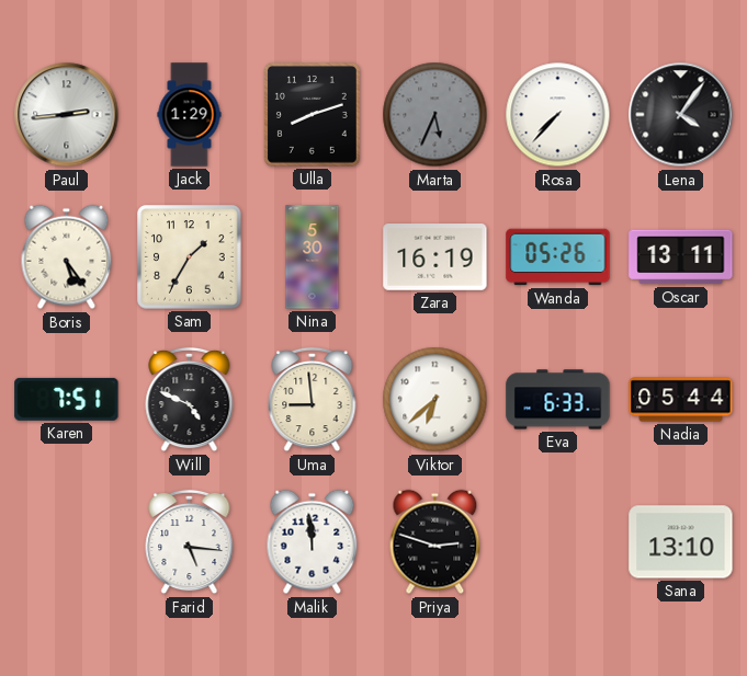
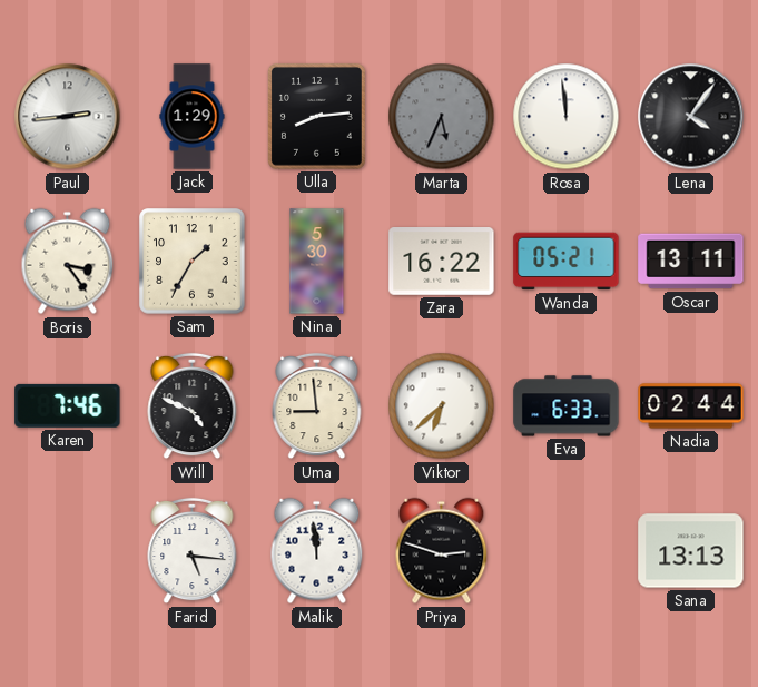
Ulla: 8:12 -> 8:14 (316, 116)
Rosa: 7:37 -> 11:59 (567, 117)
Boris: 5:24 -> 3:24 (68, 262)
Zara: 16:19 -> 16:22 (442, 262)
Wanda: 05:26 -> 05:21 (567, 262)
Karen: 7:51 -> 7:46 (68, 405)
Nadia: 05:44 -> 02:44 (691, 406)
Sana: 13:10 -> 13:13 (691, 551)
